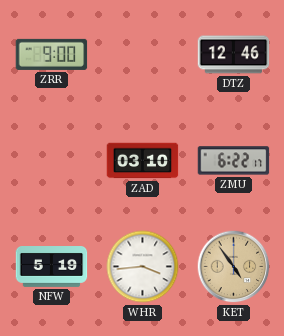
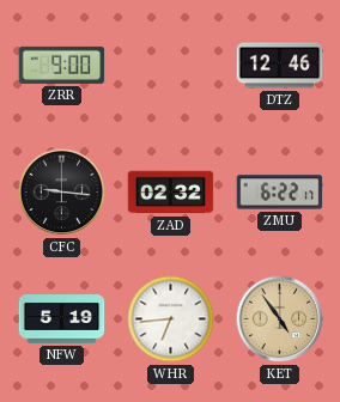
CFC: none -> 9:16 (62, 193)
ZAD: 03:10 -> 02:32 (171, 193)
WHR: 3:44 -> 6:44 (171, 319)
